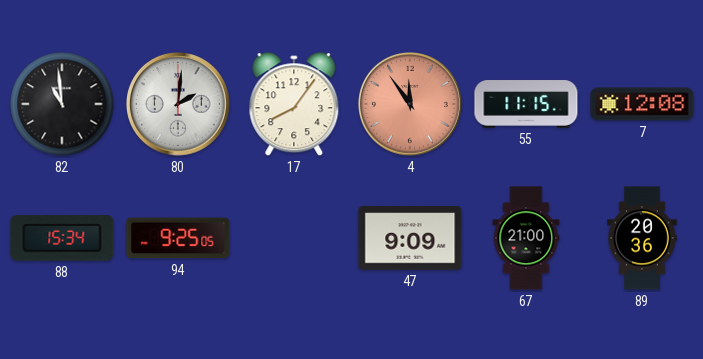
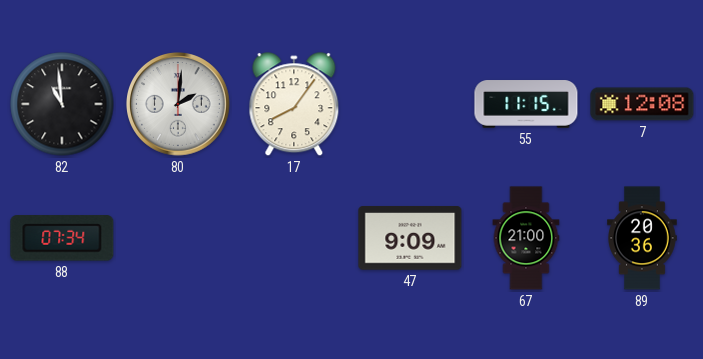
4: 11:54 -> none (411, 105)
88: 15:34 -> 07:34 (62, 238)
94: 9:25 -> none (178, 238)
